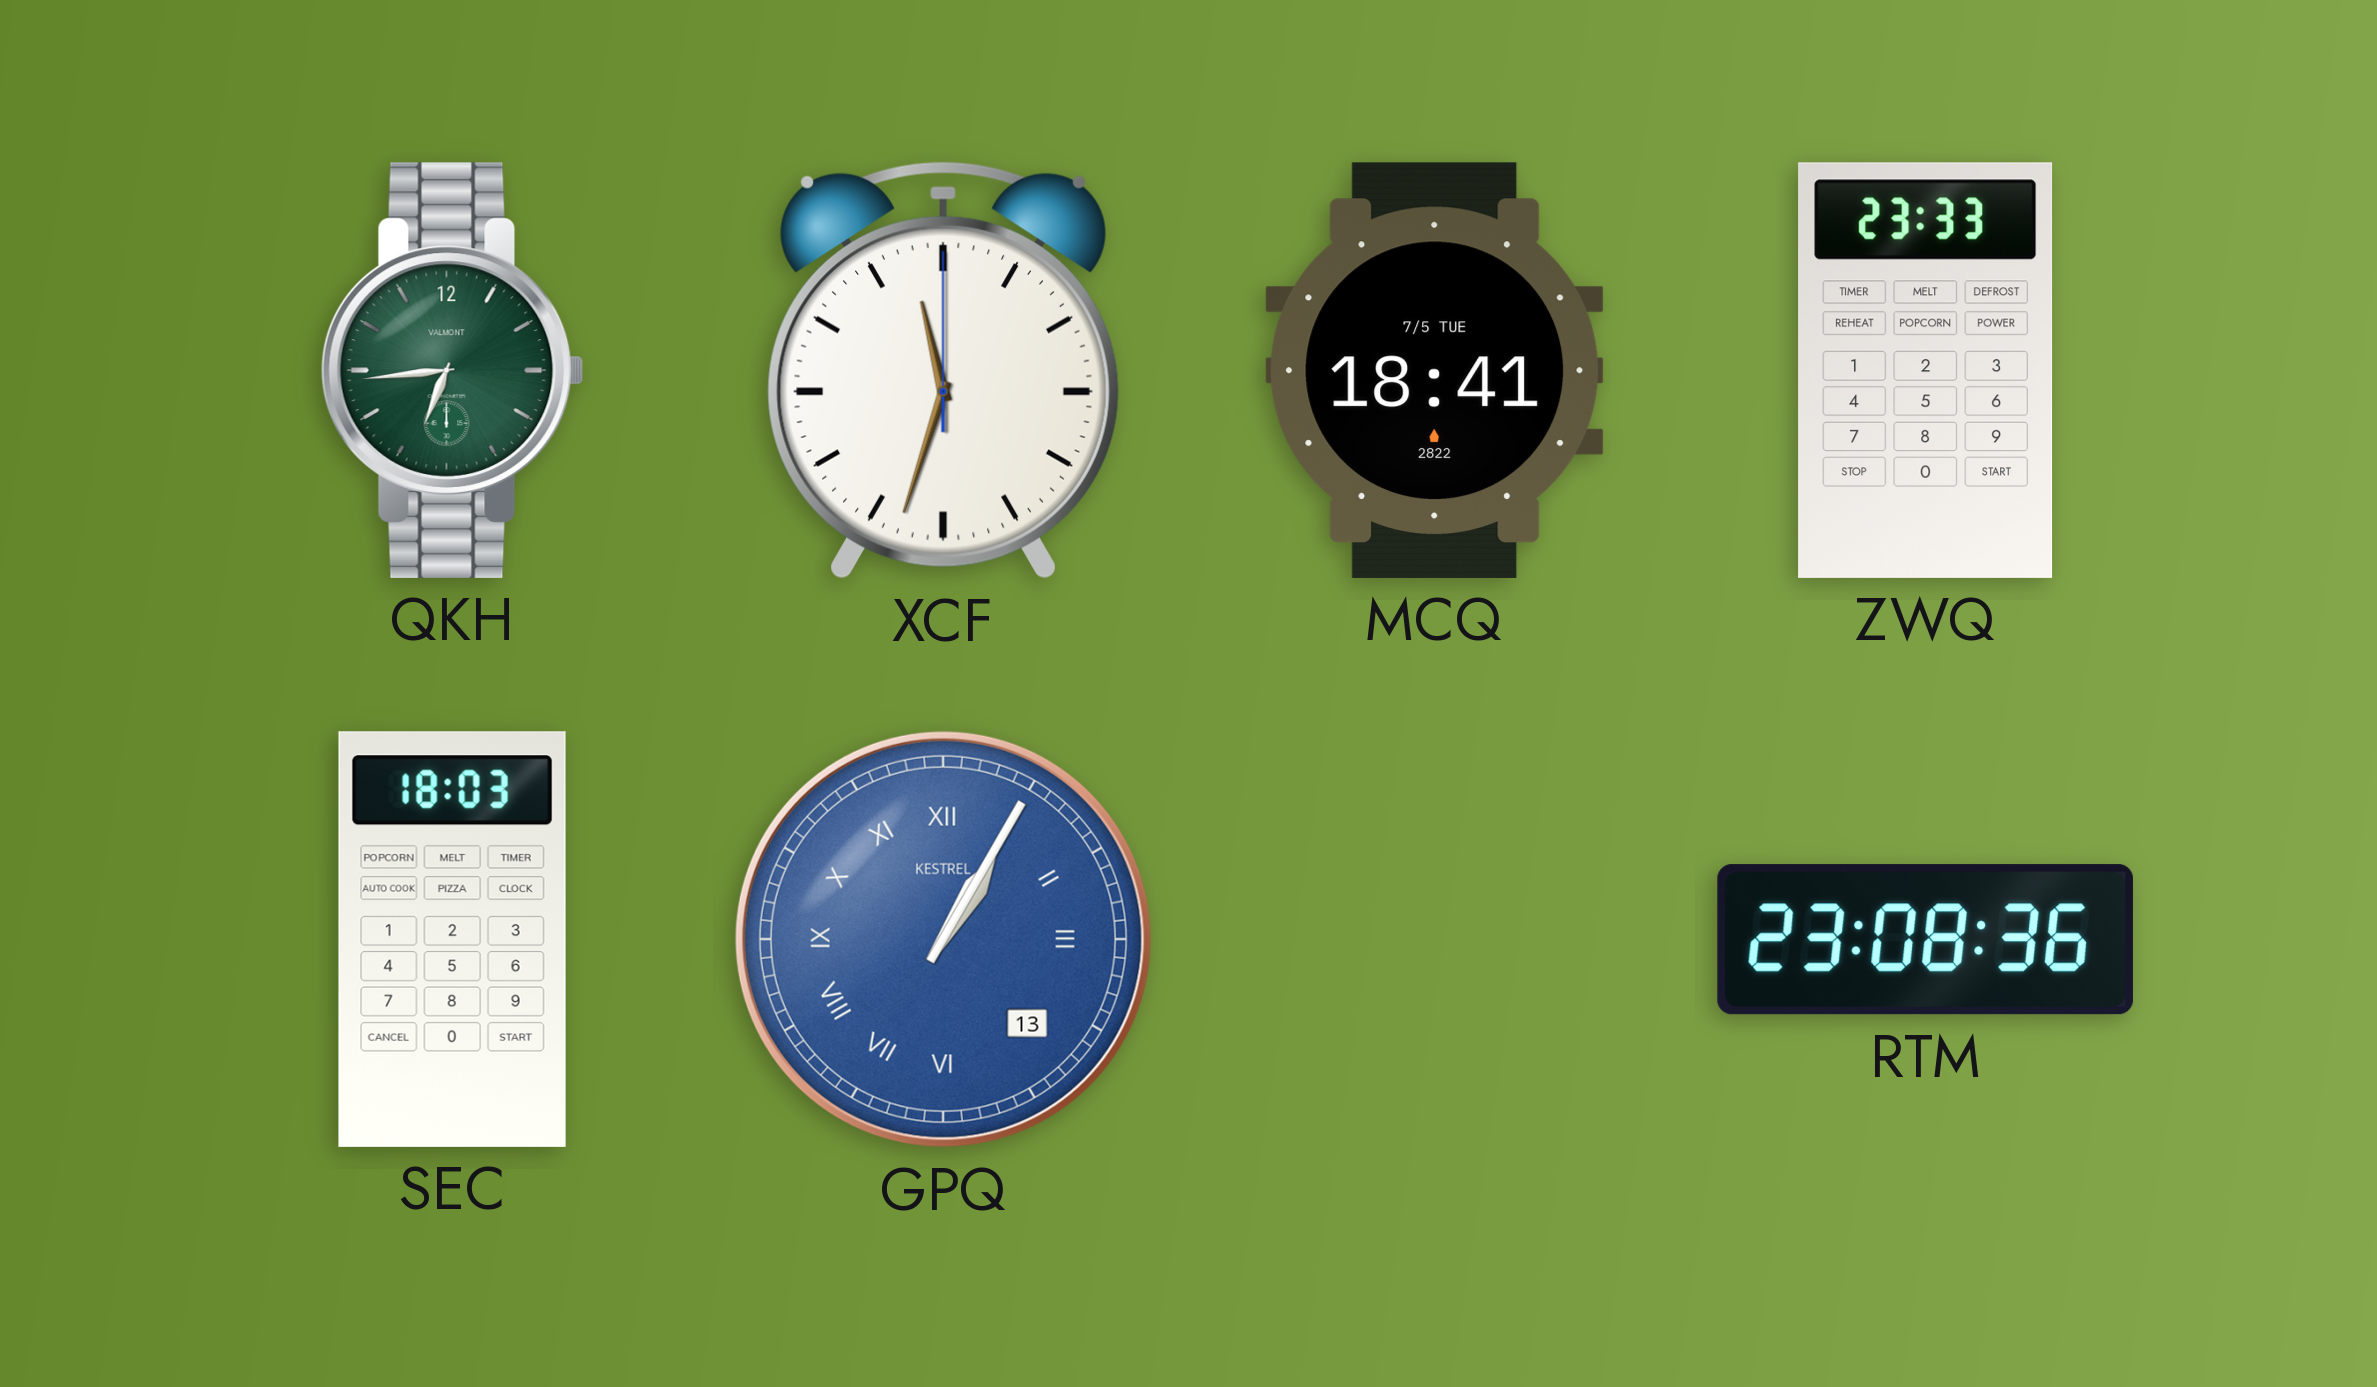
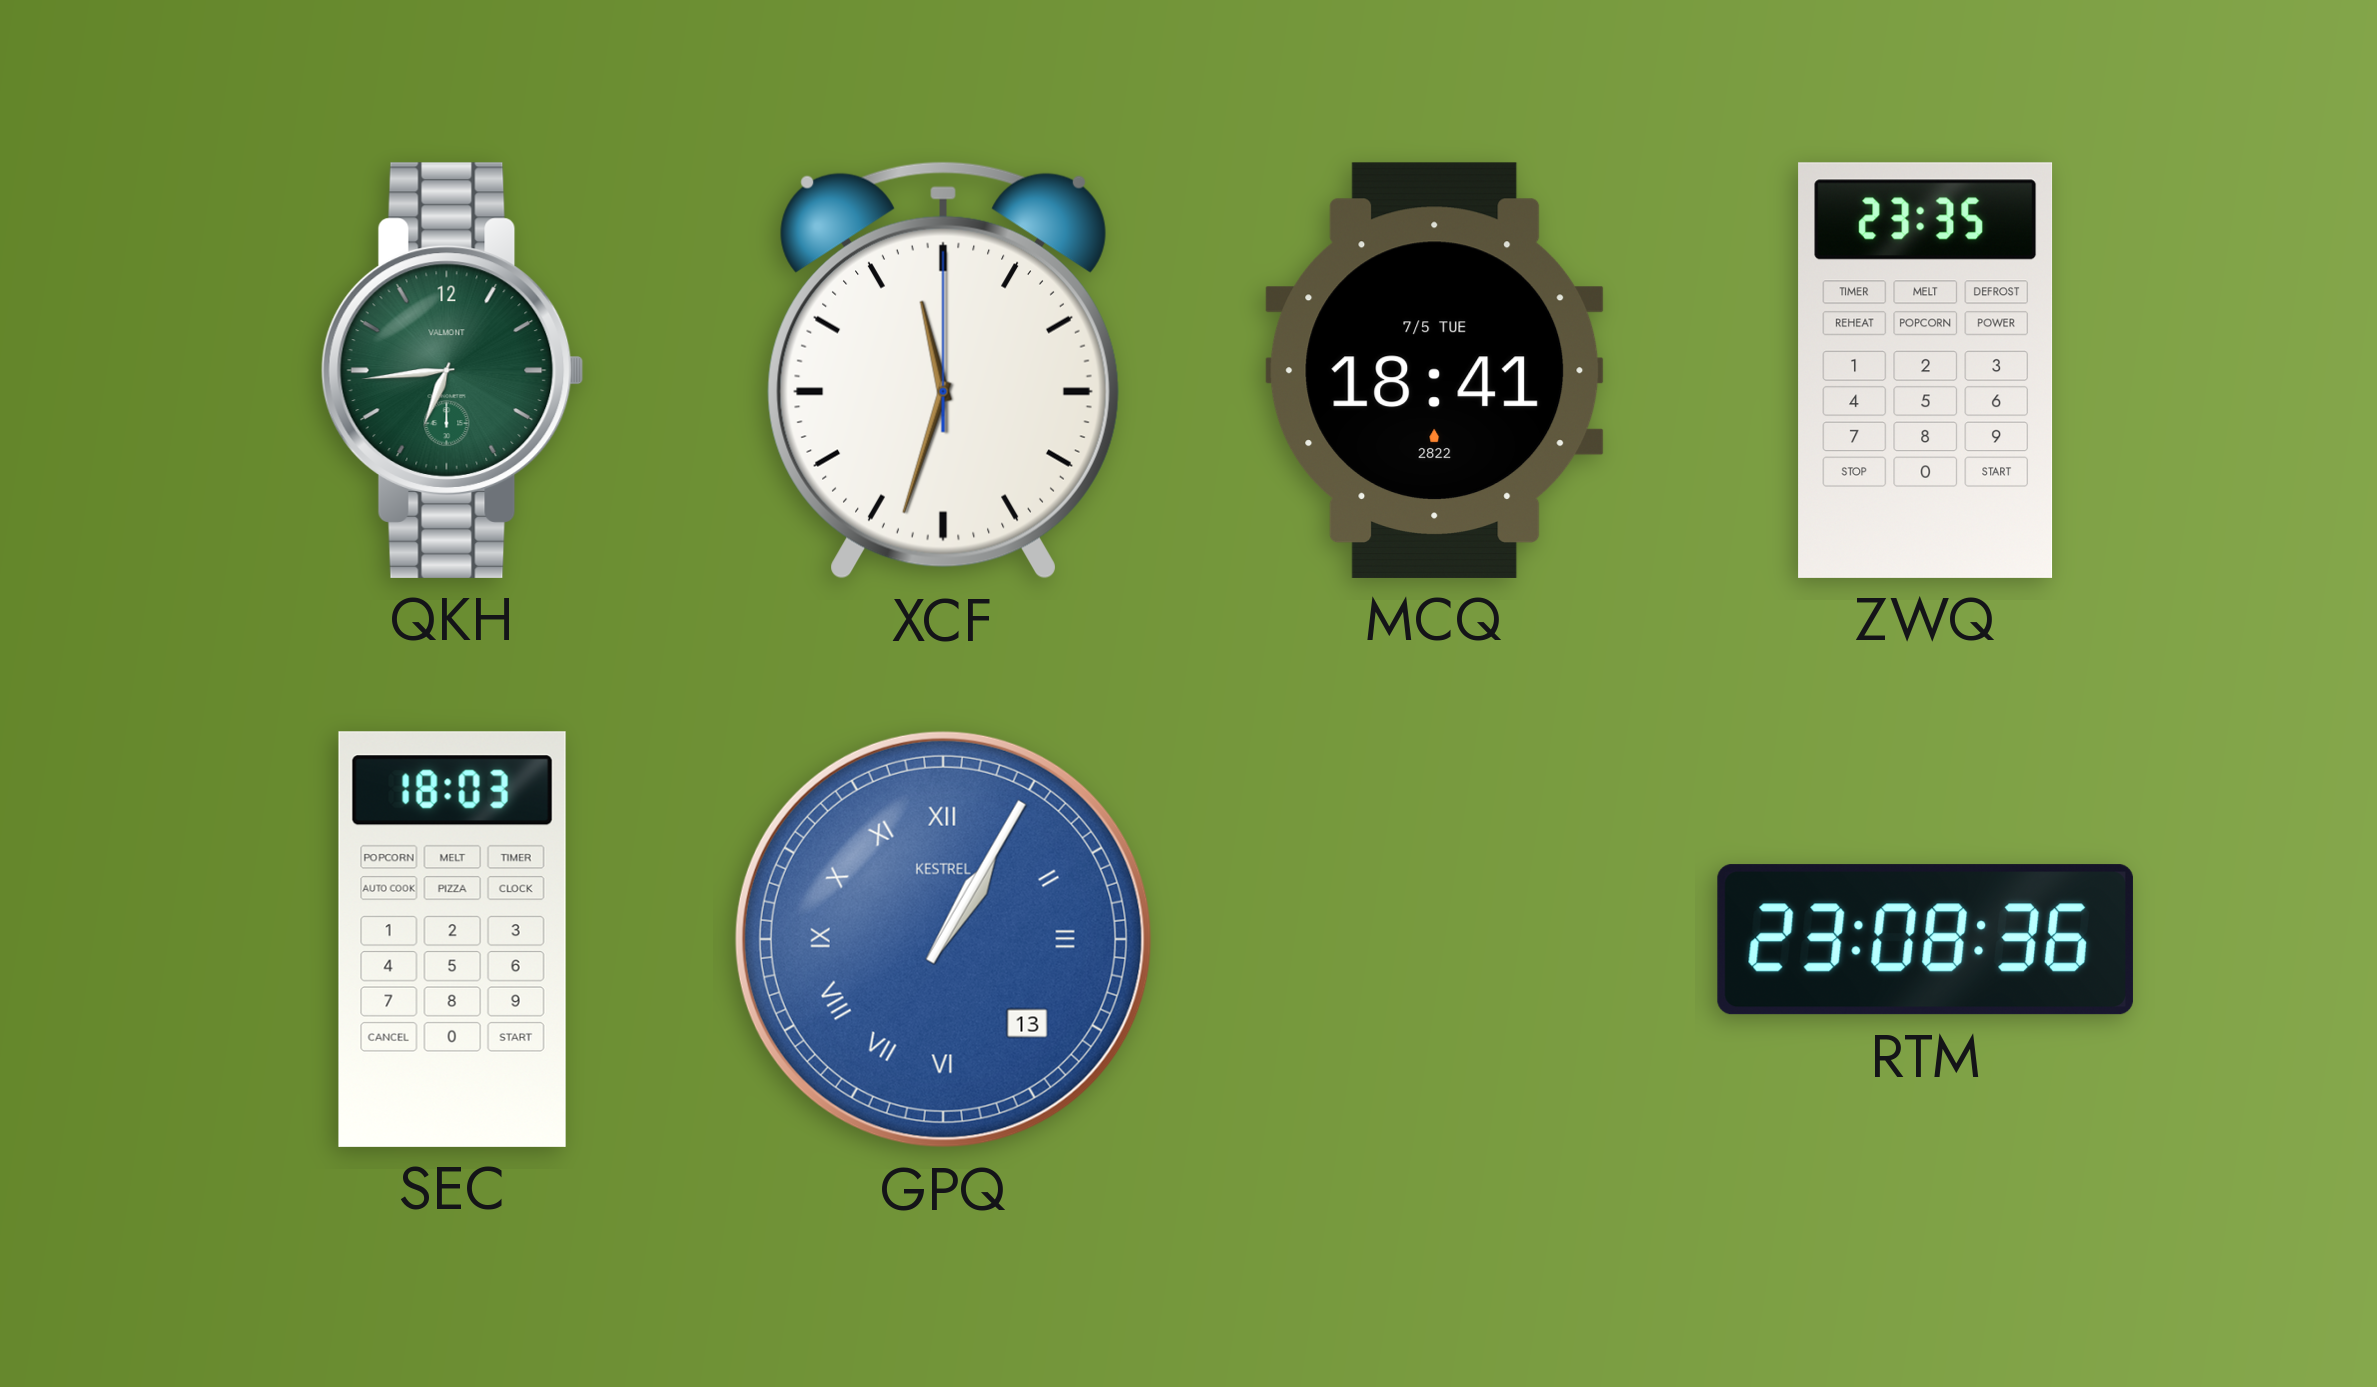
ZWQ: 23:33 -> 23:35 (1926, 370)
